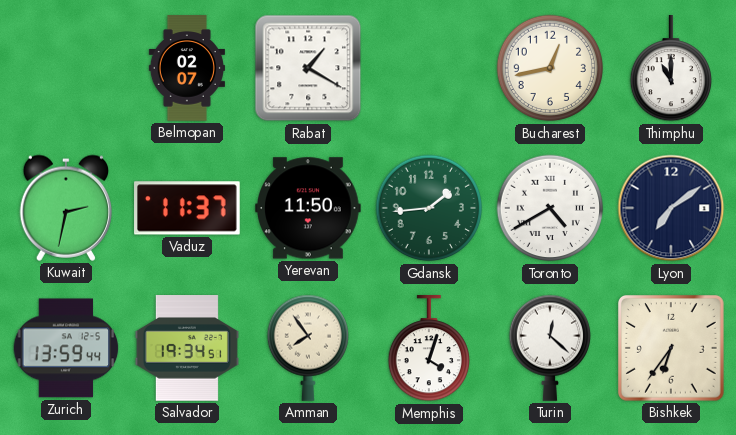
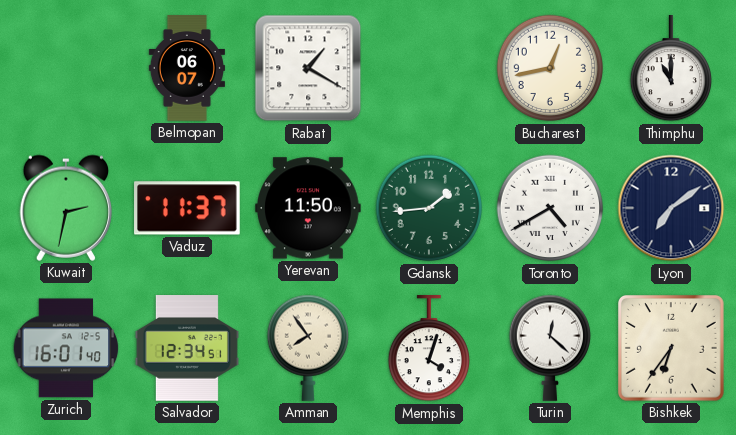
Belmopan: 02:07 -> 06:07 (187, 68)
Zurich: 13:59 -> 16:01 (66, 348)
Salvador: 19:34 -> 12:34 (187, 348)
